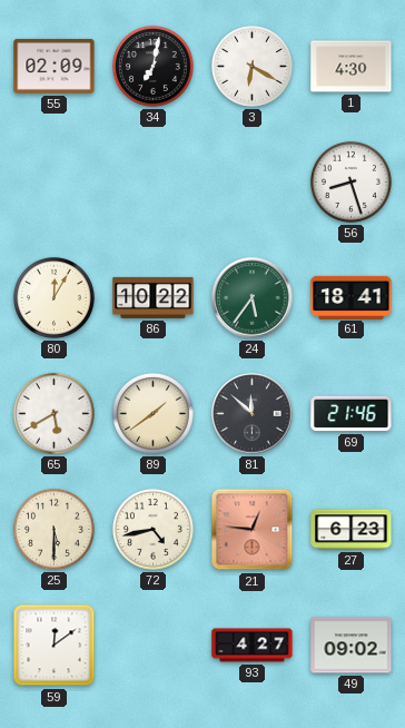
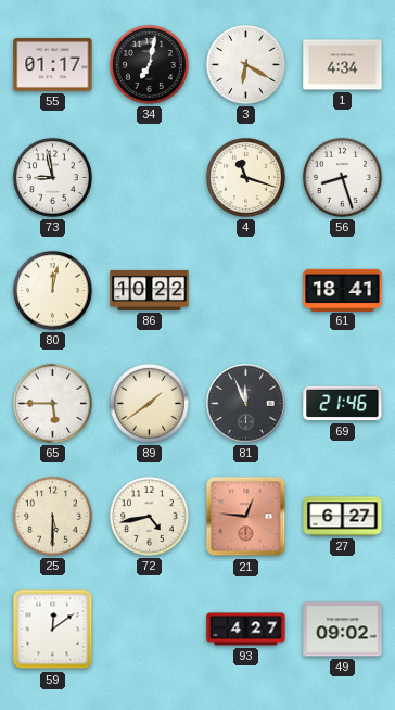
55: 02:09 -> 01:17 (53, 64)
1: 4:30 -> 4:34 (343, 65)
73: none -> 8:58 (52, 177)
4: none -> 11:18 (245, 177)
80: 12:05 -> 12:02 (52, 290)
24: 5:36 -> none (253, 298)
65: 5:40 -> 5:45 (52, 403)
81: 11:52 -> 11:56 (246, 404)
27: 6:23 -> 6:27 (343, 517)
